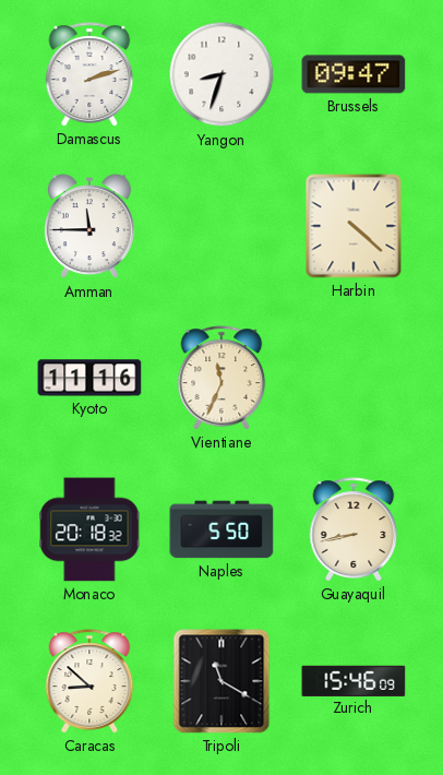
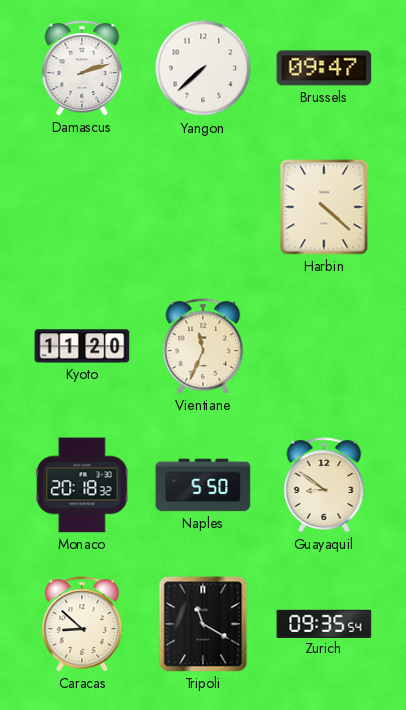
Yangon: 8:33 -> 7:38 (203, 68)
Amman: 11:45 -> none (89, 227)
Kyoto: 11:16 -> 11:20 (82, 346)
Guayaquil: 8:43 -> 8:51 (324, 485)
Zurich: 15:46 -> 09:35 (324, 623)
